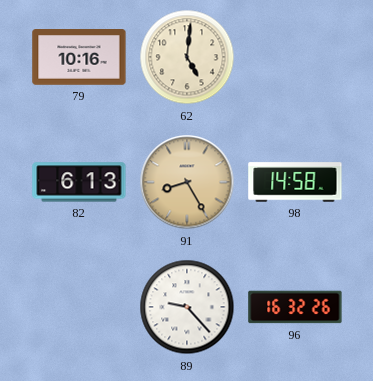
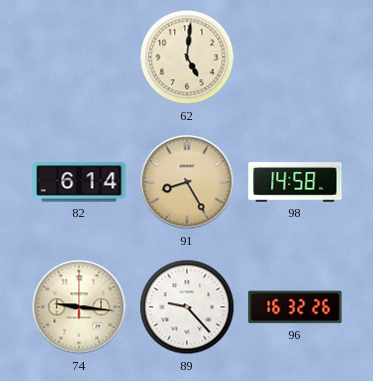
79: 10:16 -> none (79, 58)
82: 6:13 -> 6:14 (79, 182)
74: none -> 9:16 (79, 307)
